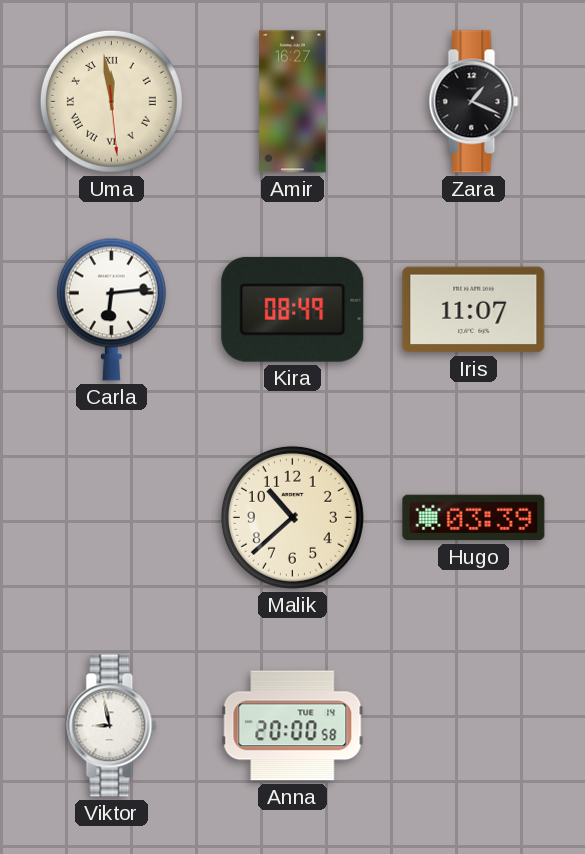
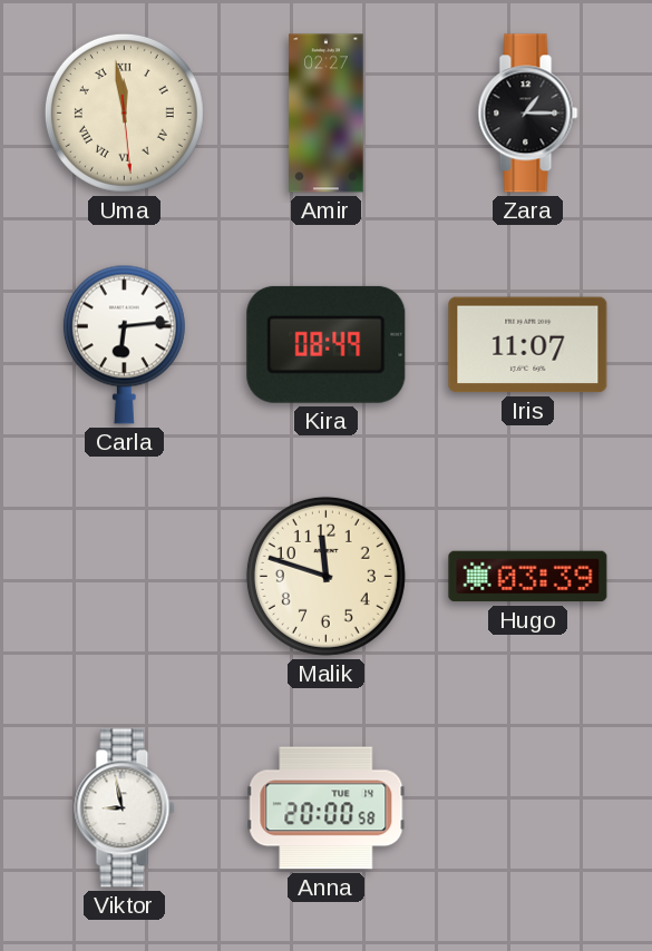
Amir: 16:27 -> 02:27 (327, 114)
Zara: 1:19 -> 1:15 (528, 114)
Malik: 10:38 -> 11:48 (325, 576)
